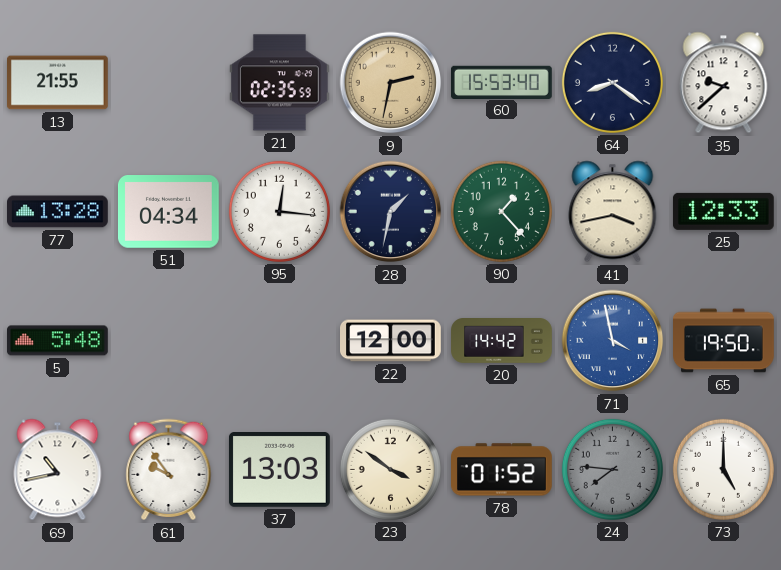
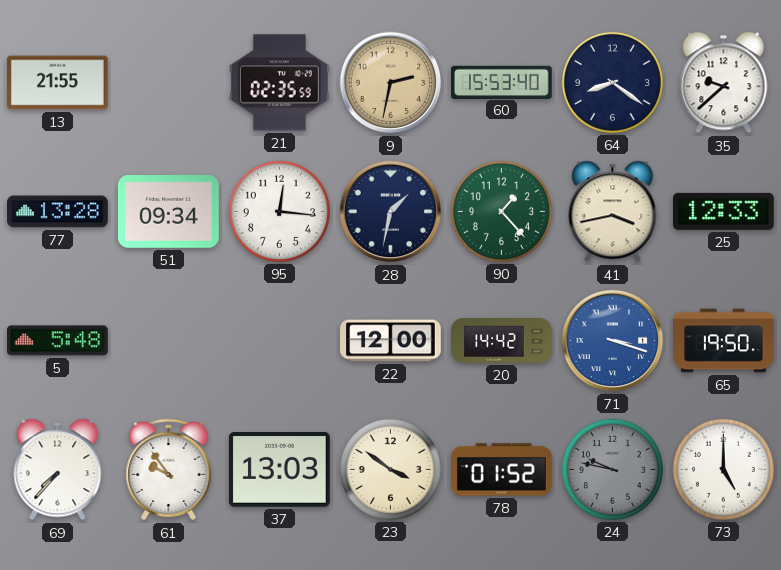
51: 04:34 -> 09:34 (168, 212)
71: 3:58 -> 3:18 (613, 341)
69: 10:43 -> 7:37 (58, 470)
24: 7:46 -> 9:47 (612, 469)
